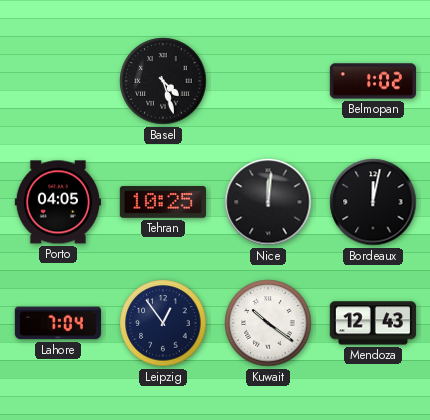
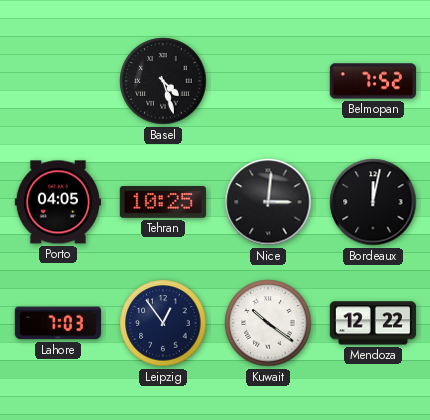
Belmopan: 1:02 -> 7:52 (372, 81)
Nice: 12:01 -> 3:01 (268, 202)
Lahore: 7:04 -> 7:03 (58, 323)
Mendoza: 12:43 -> 12:22 (373, 323)
